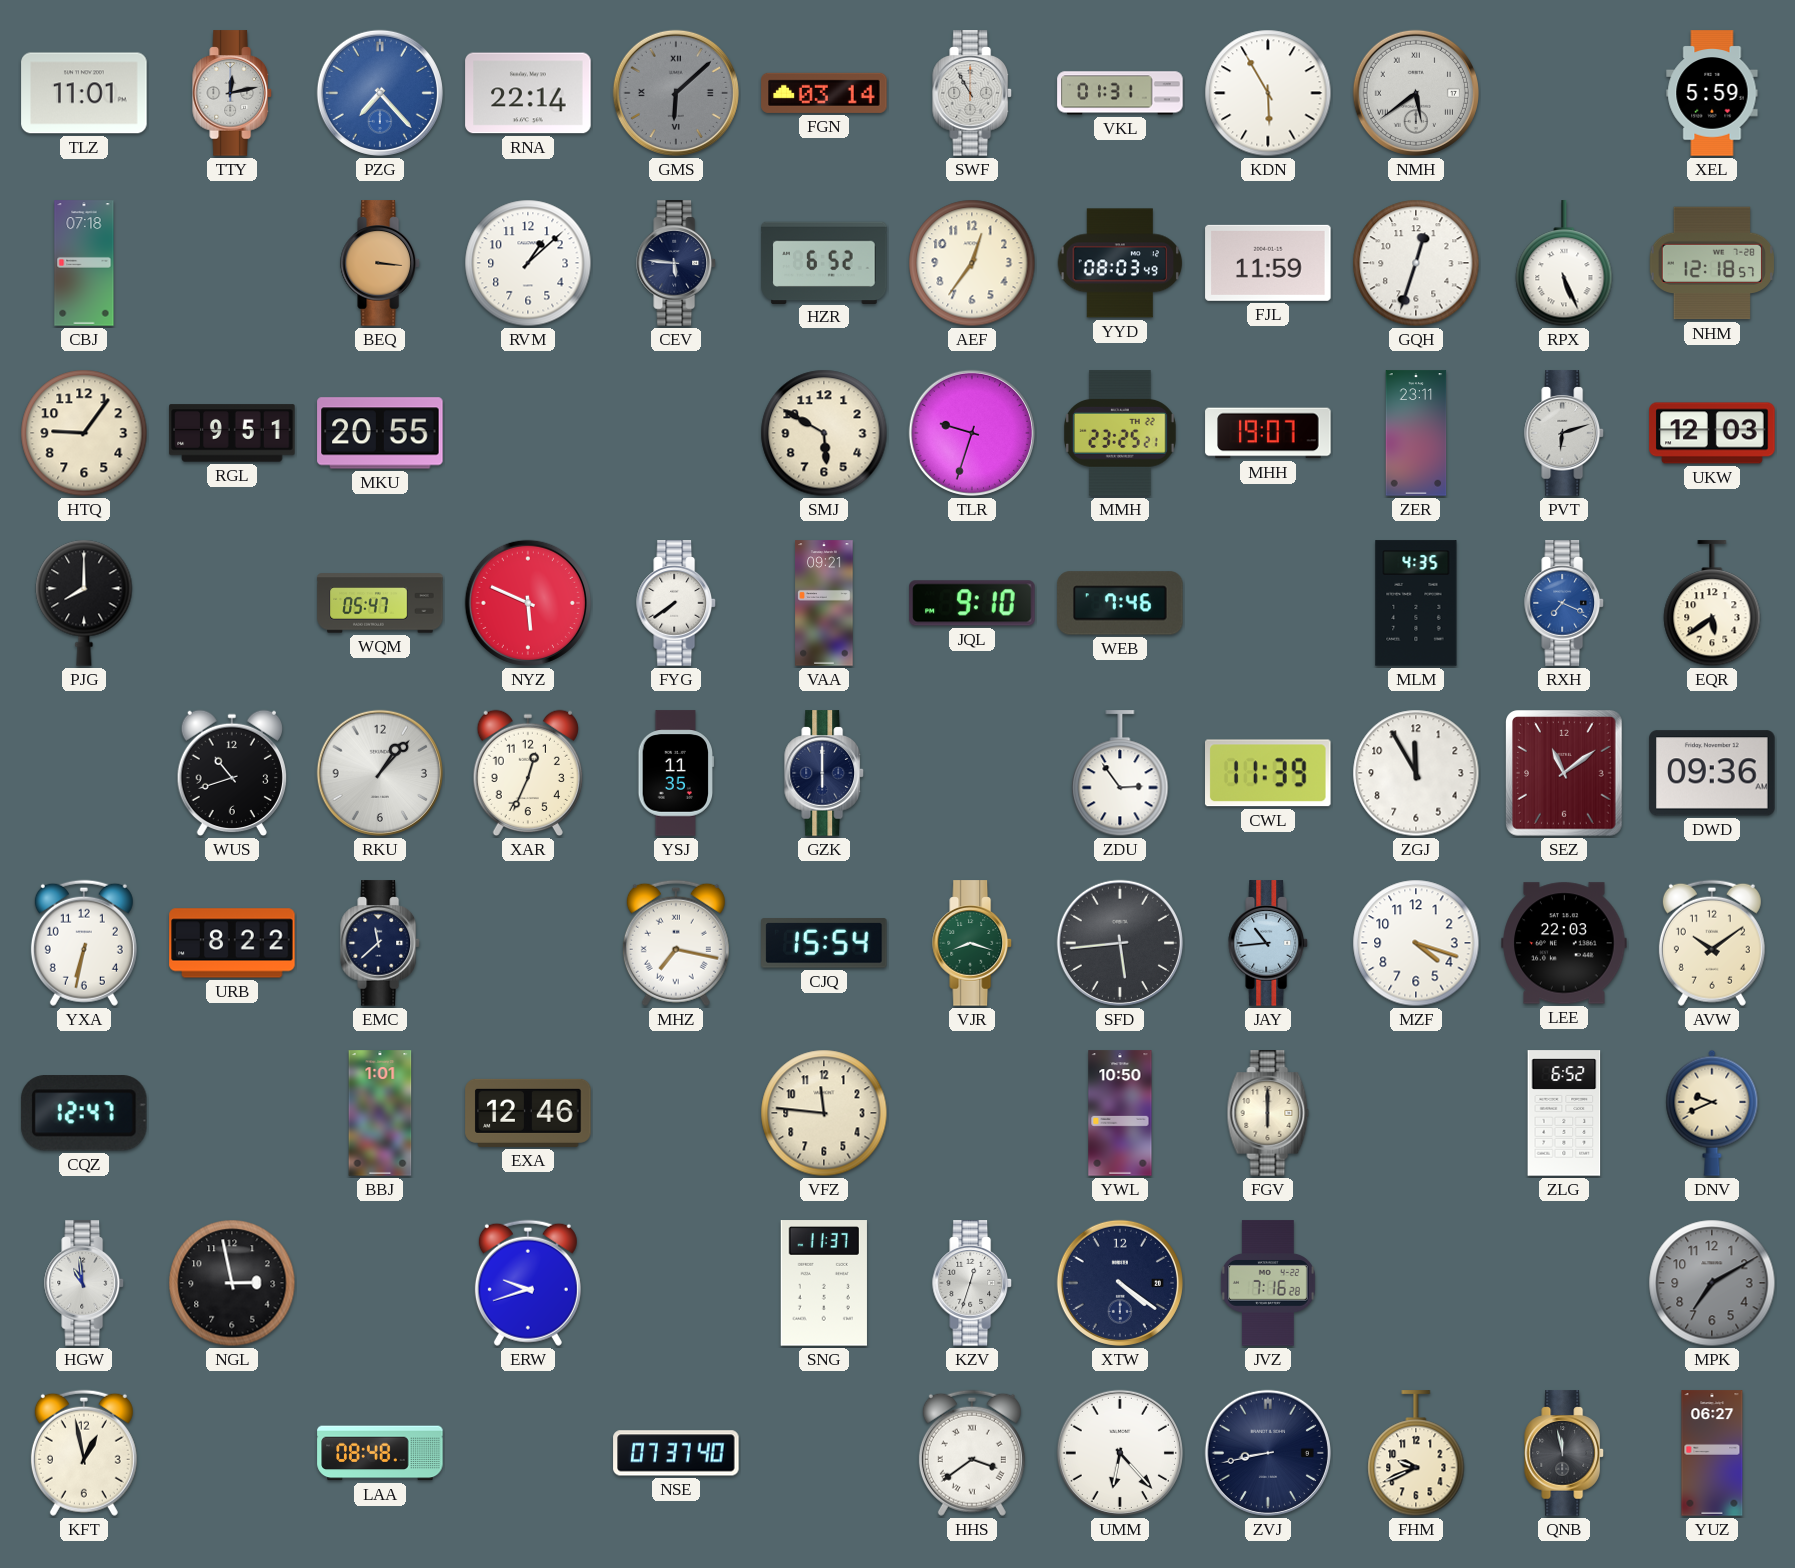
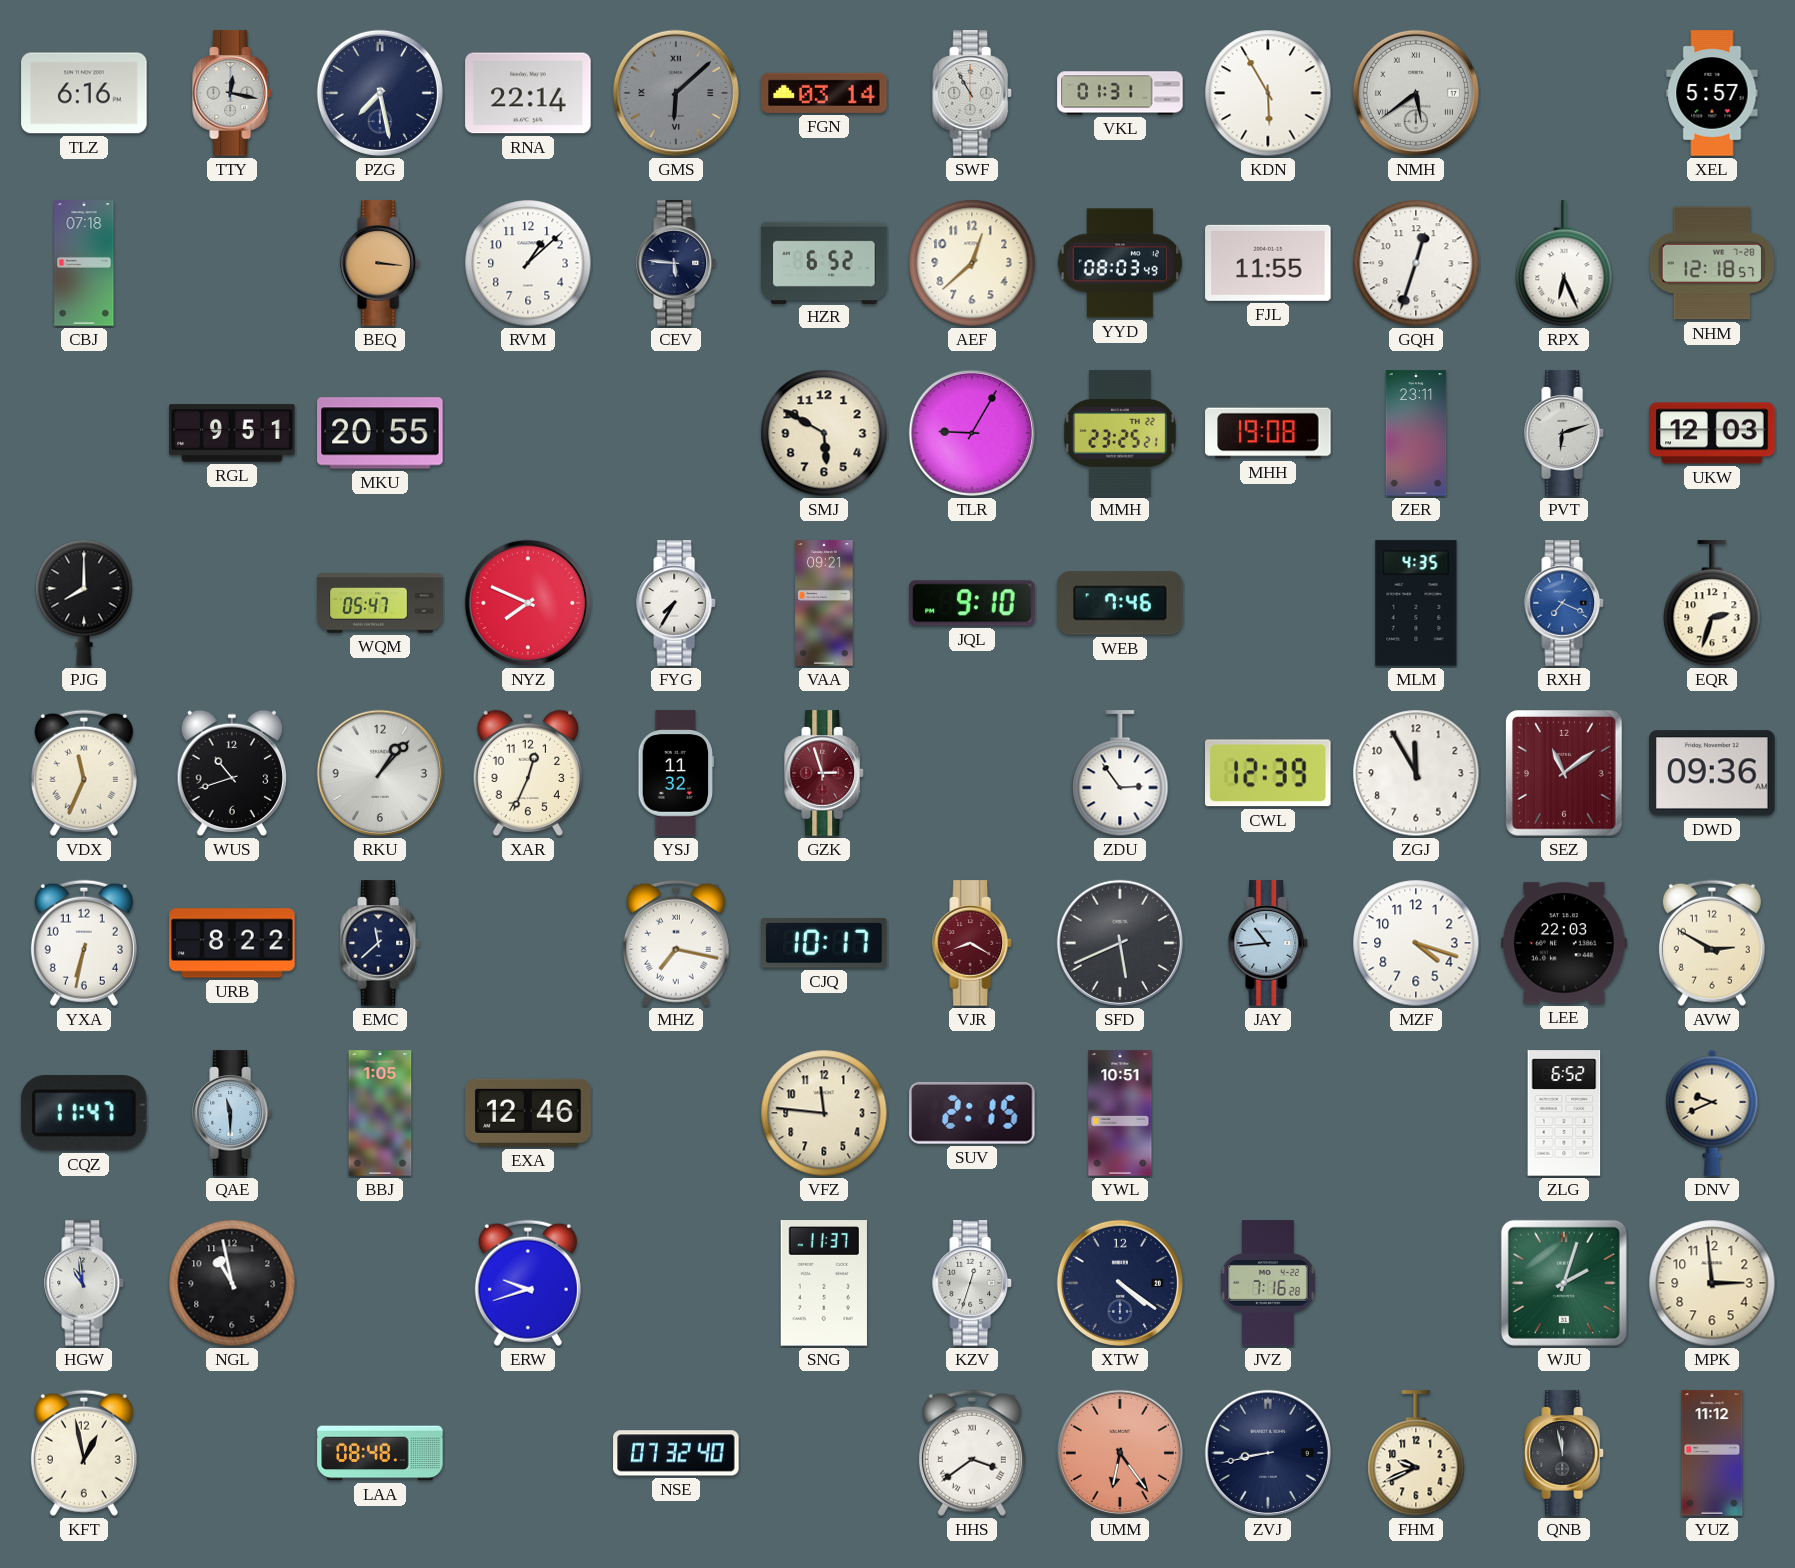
TLZ: 11:01 -> 6:16 (84, 93)
TTY: 12:13 -> 12:17 (232, 93)
PZG: 7:23 -> 7:28 (380, 93)
PZG dial: blue -> navy (380, 93)
XEL: 5:59 -> 5:57 (1712, 93)
AEF: 12:36 -> 12:38 (972, 263)
FJL: 11:59 -> 11:55 (1268, 263)
RPX: 5:26 -> 6:26 (1564, 264)
HTQ: 9:06 -> none (84, 433)
TLR: 9:33 -> 9:05 (972, 433)
MHH: 19:07 -> 19:08 (1268, 433)
NYZ: 5:49 -> 7:49 (528, 603)
FYG: 7:39 -> 7:35 (676, 603)
EQR: 5:39 -> 2:33 (1712, 604)
VDX: none -> 11:34 (84, 773)
YSJ: 11:35 -> 11:32 (676, 773)
GZK: 6:00 -> 2:57 (824, 773)
GZK dial: navy -> burgundy (824, 773)
CWL: 11:39 -> 12:39 (1269, 773)
CJQ: 15:54 -> 10:17 (824, 943)
VJR: 8:18 -> 8:20 (972, 943)
VJR dial: green -> burgundy (972, 943)
SFD: 5:44 -> 5:41 (1120, 943)
AVW: 10:09 -> 2:50 (1712, 943)
CQZ: 12:47 -> 11:47 (84, 1114)
QAE: none -> 11:30 (232, 1113)
BBJ: 1:01 -> 1:05 (380, 1113)
SUV: none -> 2:15 (972, 1113)
YWL: 10:50 -> 10:51 (1120, 1113)
FGV: 6:00 -> none (1268, 1113)
NGL: 2:58 -> 10:58 (232, 1283)
WJU: none -> 2:03 (1564, 1283)
MPK: 7:10 -> 2:59 (1712, 1283)
MPK dial: grey -> cream (1712, 1283)
NSE: 07:37 -> 07:32 (676, 1453)
UMM: 6:23 -> 6:24 (1120, 1453)
UMM dial: white -> salmon (1120, 1453)
YUZ: 06:27 -> 11:12 (1712, 1453)
